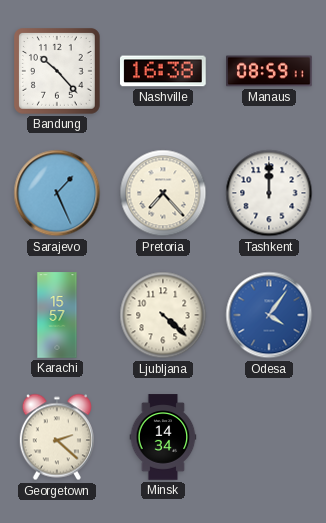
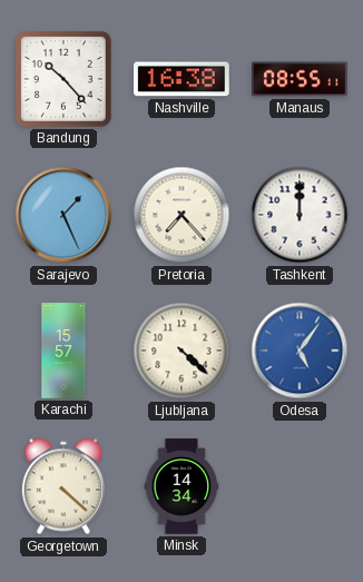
Manaus: 08:59 -> 08:55 (300, 79)
Odesa: 4:06 -> 5:06 (300, 351)
Georgetown: 2:22 -> 4:22 (63, 486)
